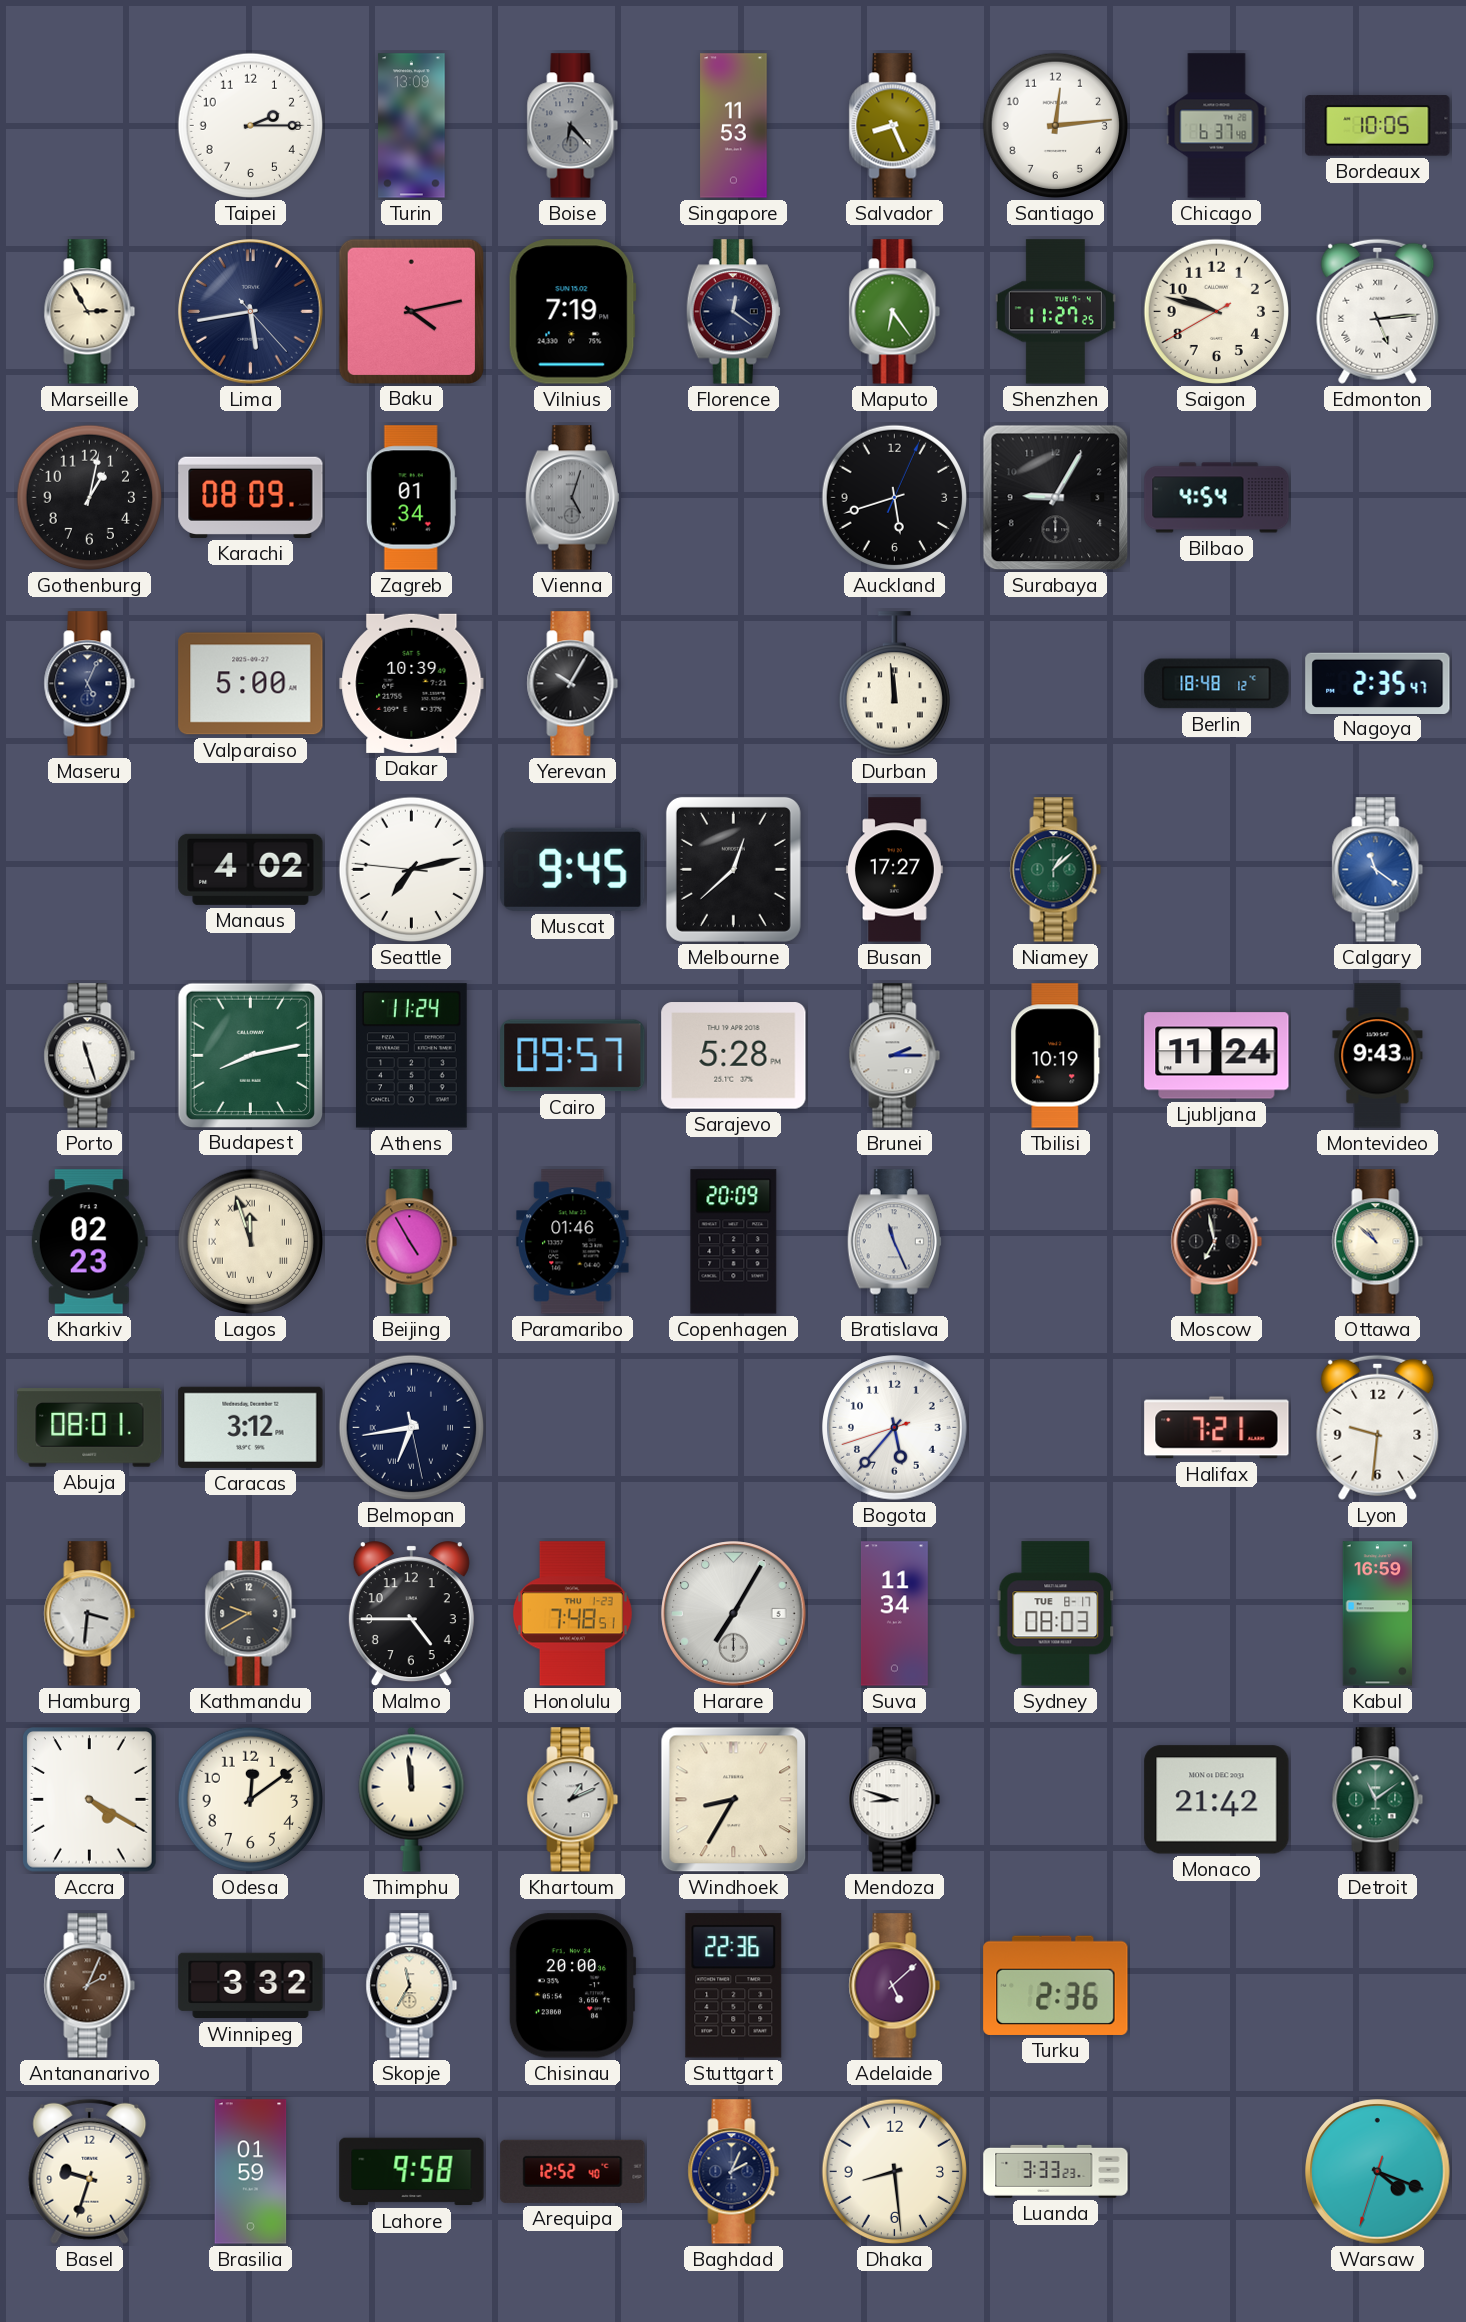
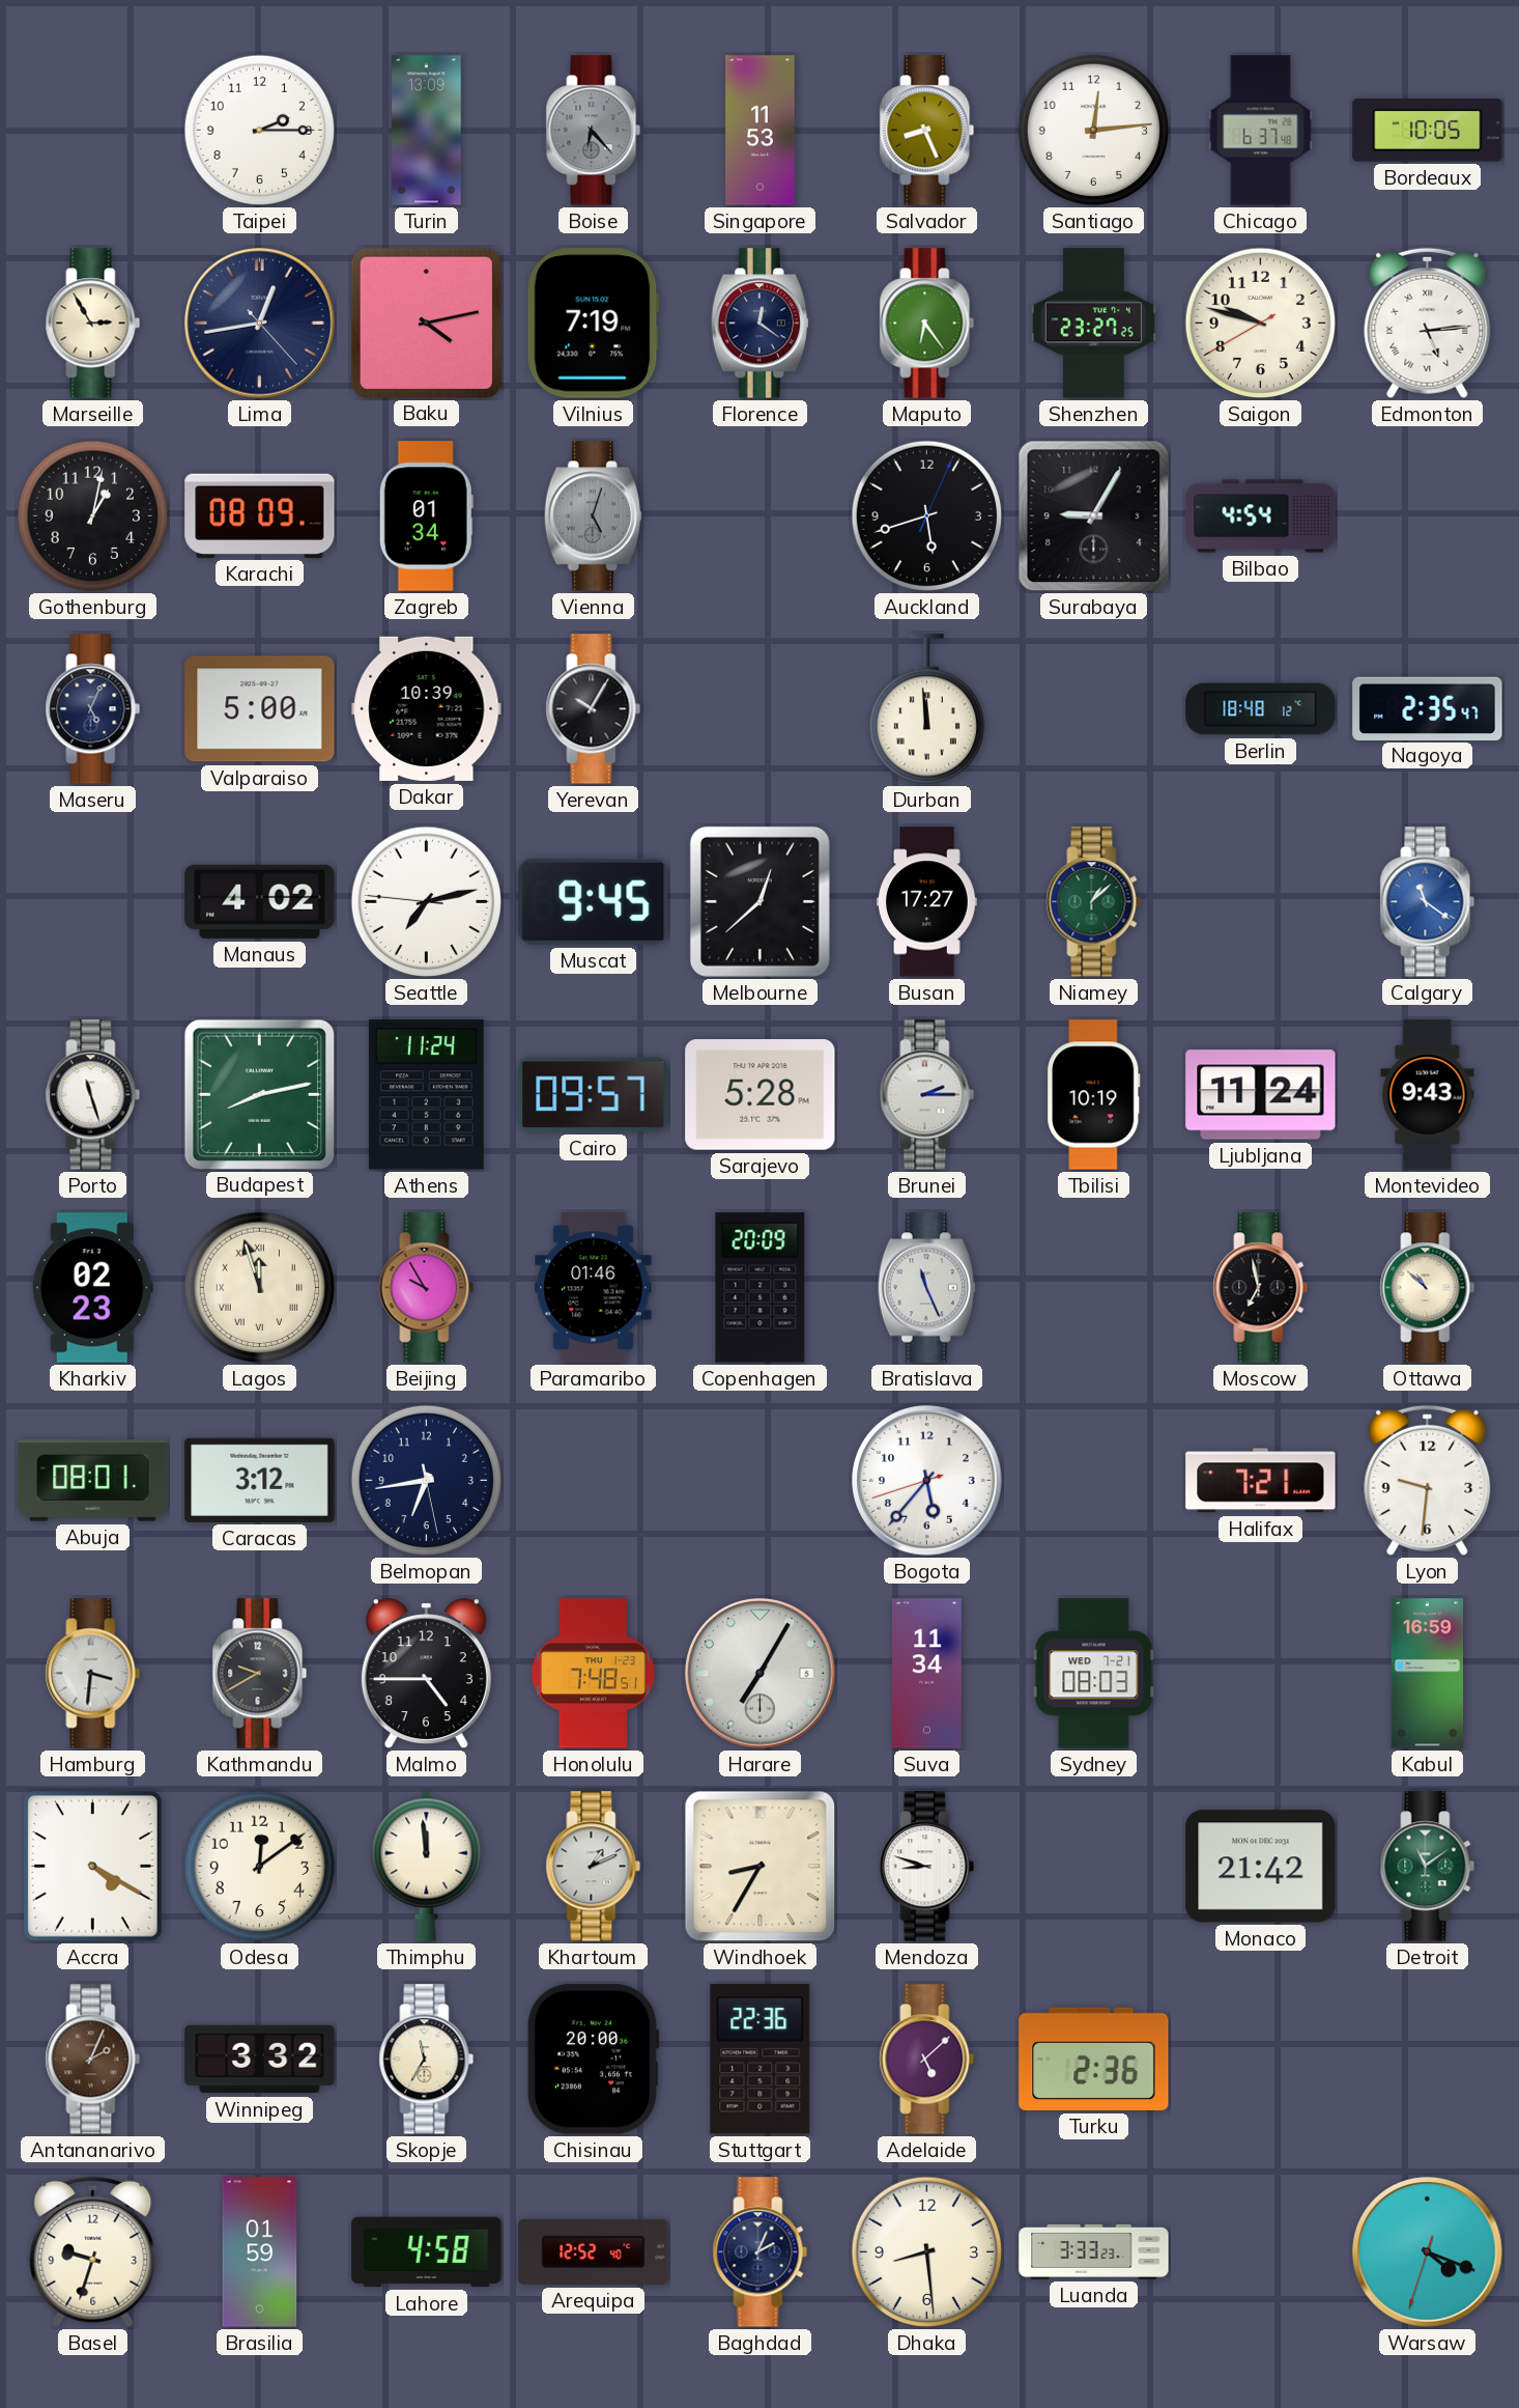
Lima: 5:43 -> 12:43 (260, 324)
Shenzhen: 11:27 -> 23:27 (1093, 324)
Beijing: 4:55 -> 9:55 (427, 1288)
Belmopan numerals: Roman -> Arabic (427, 1481)
Sydney date: TUE 8-17 -> WED 7-21 (1094, 1674)
Lahore: 9:58 -> 4:58 (427, 2252)
